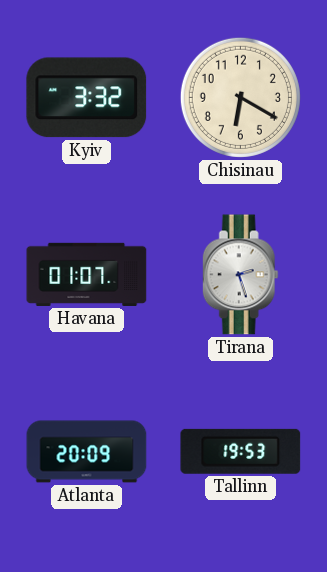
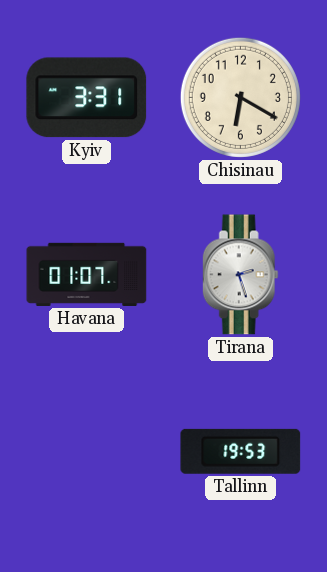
Kyiv: 3:32 -> 3:31 (87, 98)
Atlanta: 20:09 -> none (87, 452)
